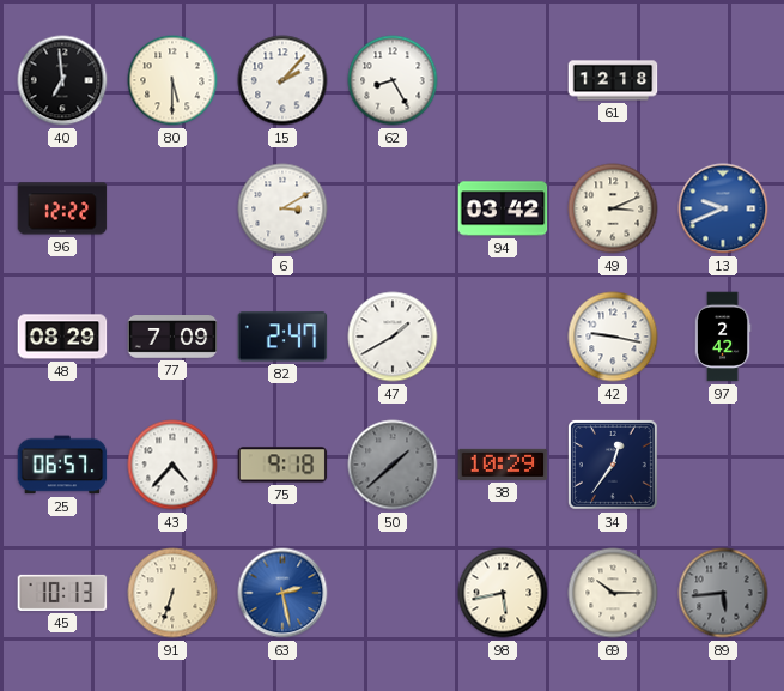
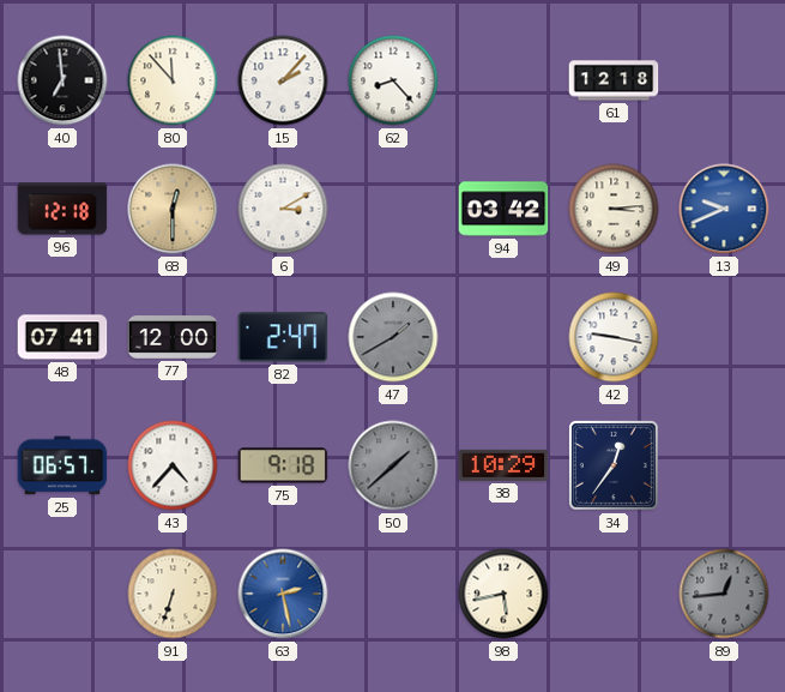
80: 5:30 -> 11:53 (173, 80)
62: 8:25 -> 8:23 (393, 80)
96: 12:22 -> 12:18 (62, 209)
68: none -> 12:30 (173, 209)
49: 3:11 -> 3:14 (614, 209)
48: 08:29 -> 07:41 (62, 337)
77: 7:09 -> 12:00 (173, 338)
47 dial: white -> grey (393, 337)
97: 2:42 -> none (723, 337)
45: 10:13 -> none (62, 593)
69: 10:15 -> none (613, 593)
89: 5:44 -> 12:44 (724, 594)
